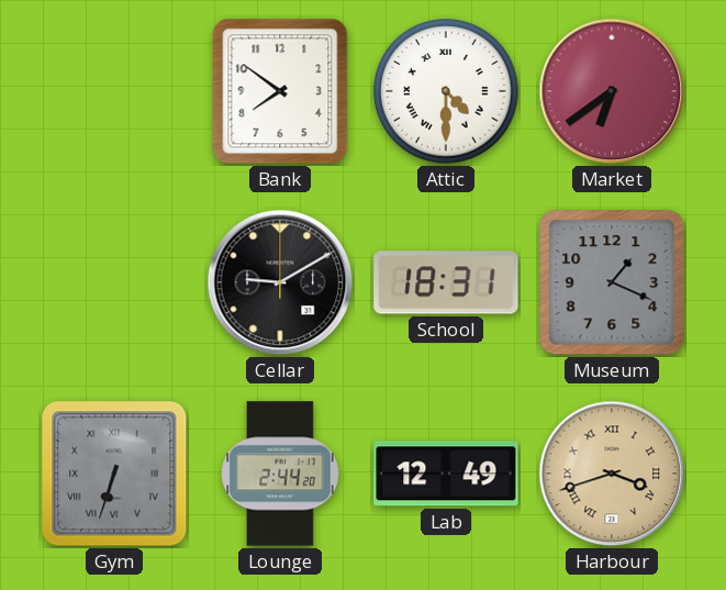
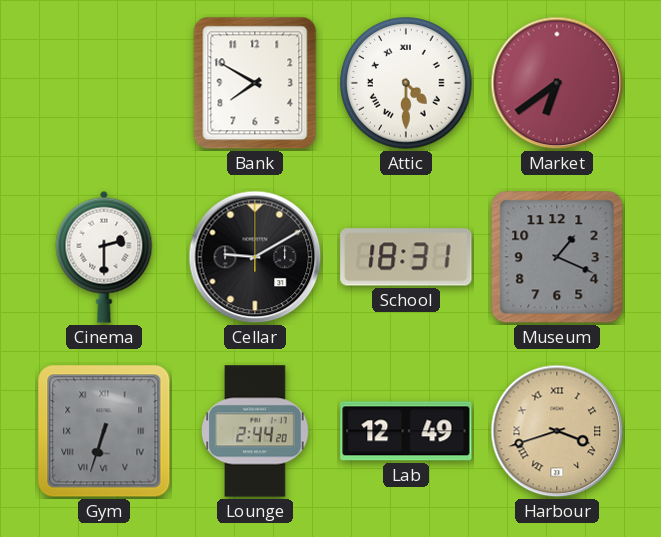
Bank: 7:51 -> 7:50 (255, 83)
Cinema: none -> 2:30 (104, 257)
